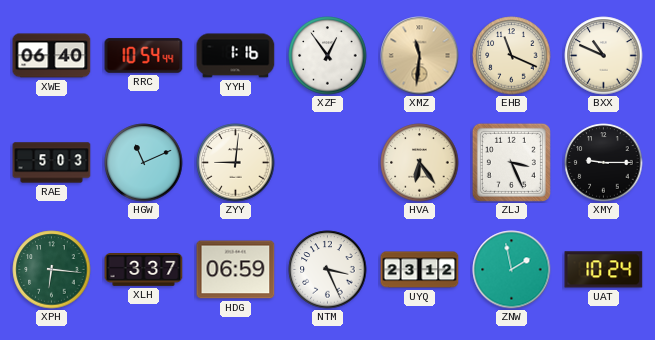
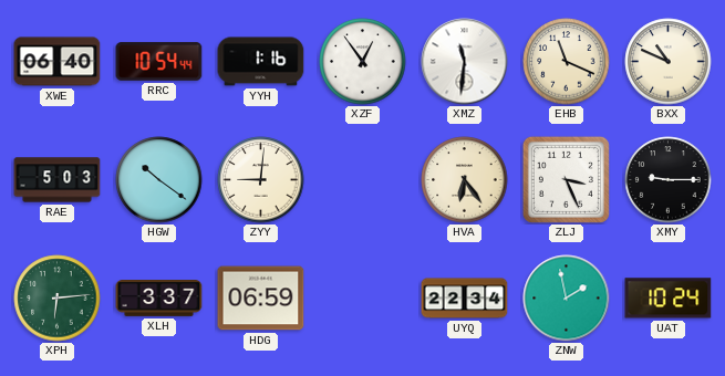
XMZ dial: champagne -> white (465, 62)
HGW: 11:11 -> 10:21 (159, 180)
XPH: 6:16 -> 6:14 (58, 299)
NTM: 3:26 -> none (328, 270)
UYQ: 23:12 -> 22:34 (465, 299)
